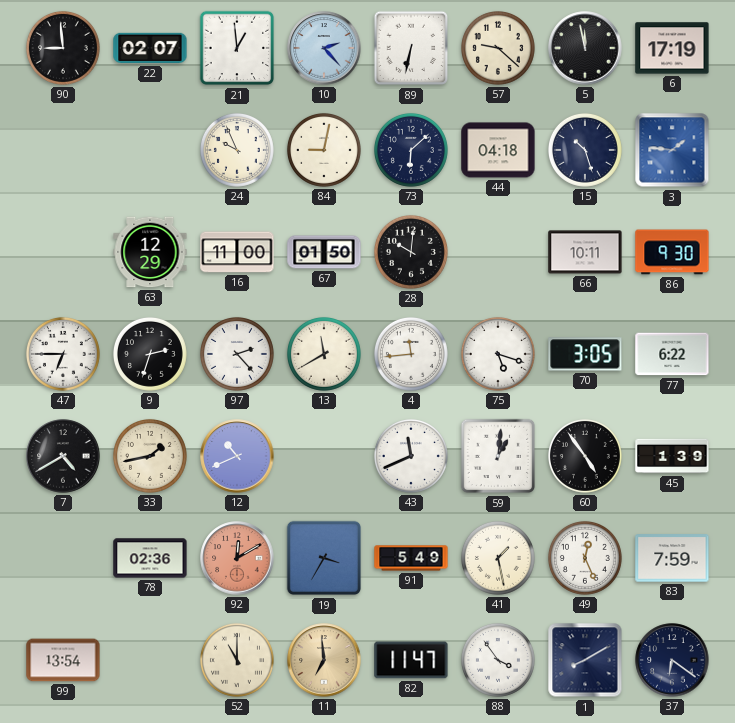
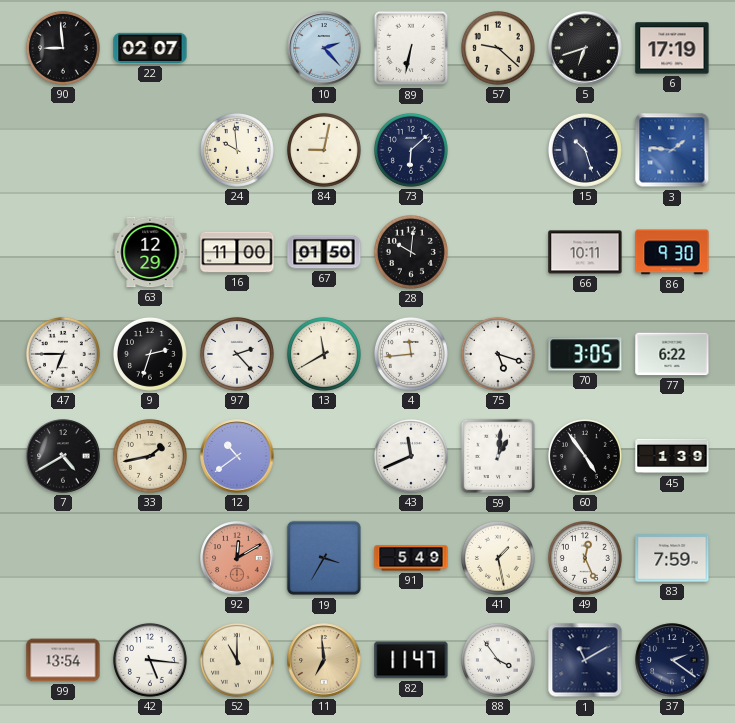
21: 12:59 -> none (237, 48)
5: 11:58 -> 6:42 (585, 48)
24: 9:56 -> 9:59 (237, 150)
44: 04:18 -> none (498, 150)
12: 10:41 -> 10:39 (237, 456)
78: 02:36 -> none (150, 558)
42: none -> 5:16 (150, 660)
1: 8:10 -> 11:10 (585, 660)
37: 6:21 -> 2:21 (672, 660)
